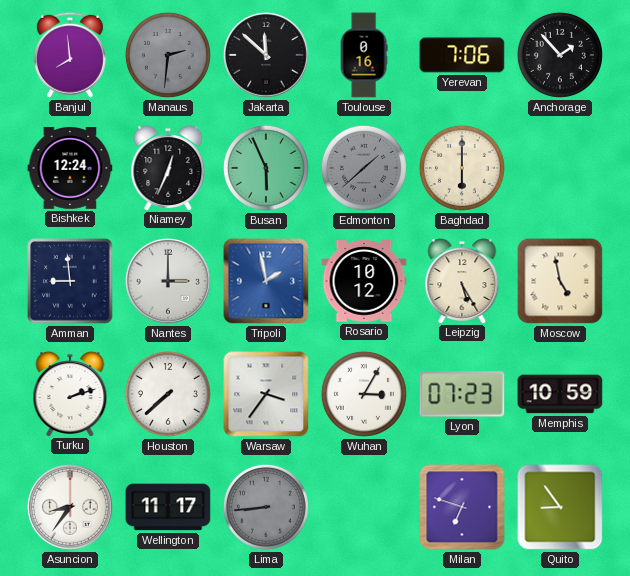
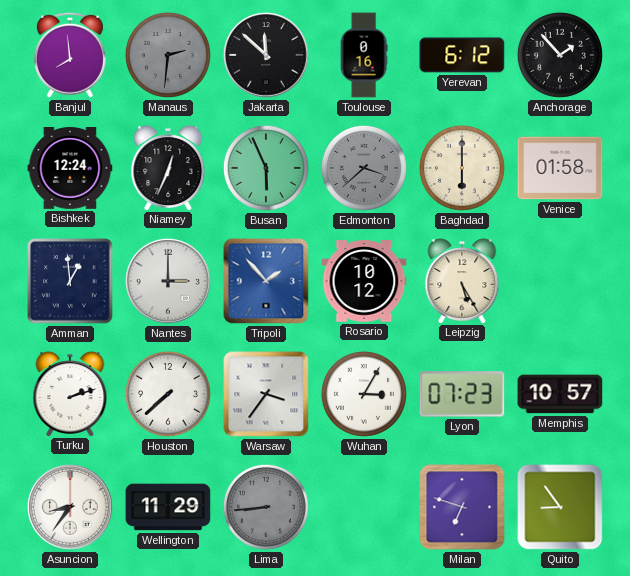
Yerevan: 7:06 -> 6:12 (462, 55)
Edmonton: 1:38 -> 3:38 (364, 168)
Venice: none -> 01:58 (560, 168)
Amman: 8:59 -> 12:59 (70, 281)
Tripoli: 1:58 -> 1:53 (266, 281)
Moscow: 4:58 -> none (560, 281)
Memphis: 10:59 -> 10:57 (560, 394)
Wellington: 11:17 -> 11:29 (168, 507)
